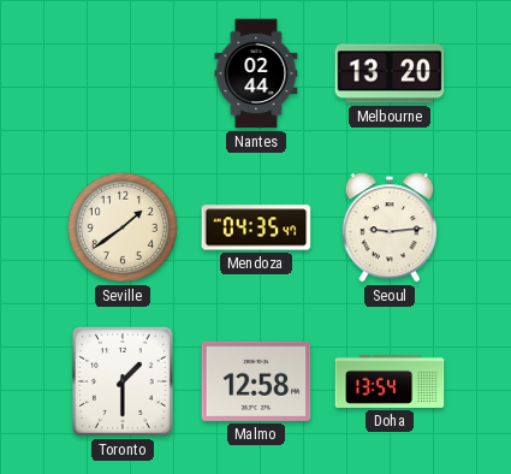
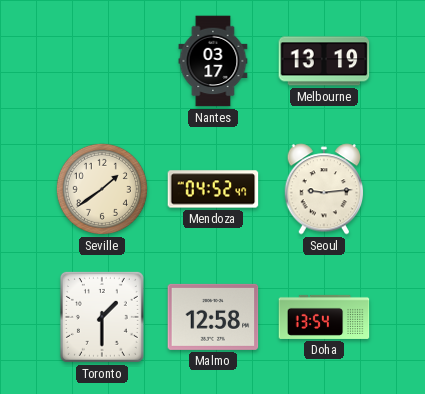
Nantes: 02:44 -> 03:17 (213, 61)
Melbourne: 13:20 -> 13:19 (324, 61)
Mendoza: 04:35 -> 04:52 (213, 189)
